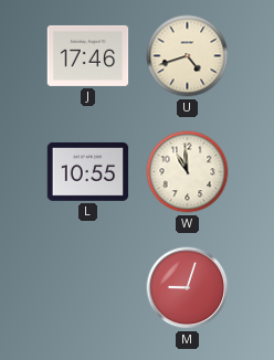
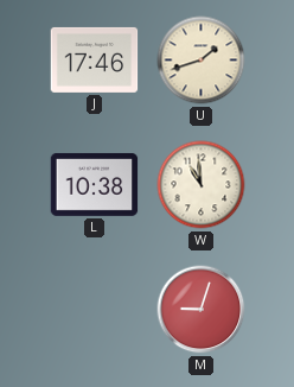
U: 4:42 -> 1:42 (202, 61)
L: 10:55 -> 10:38 (95, 185)
